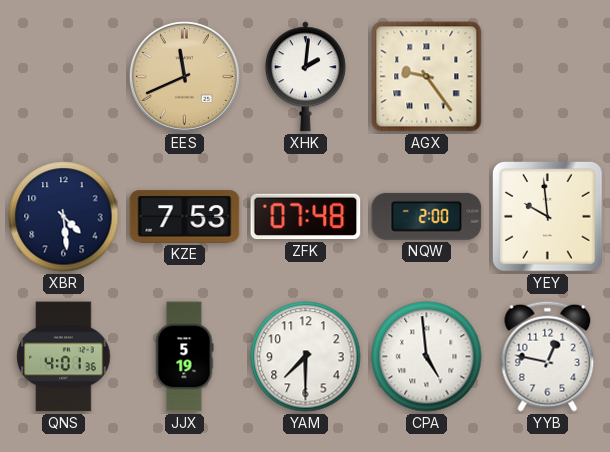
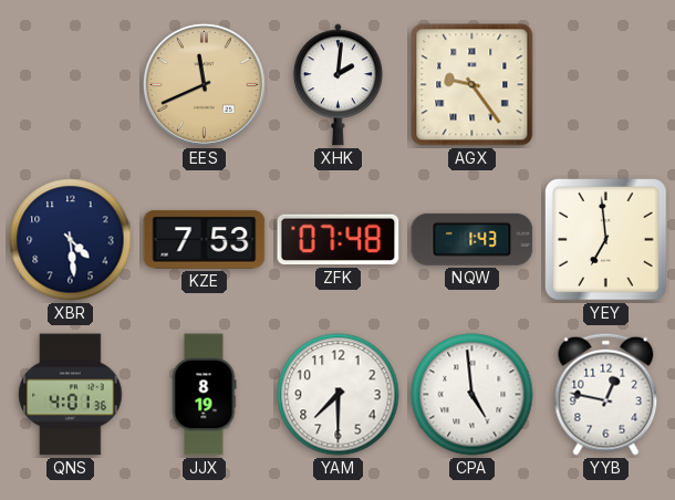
NQW: 2:00 -> 1:43 (472, 239)
YEY: 9:59 -> 6:59 (606, 240)
JJX: 5:19 -> 8:19 (204, 395)
